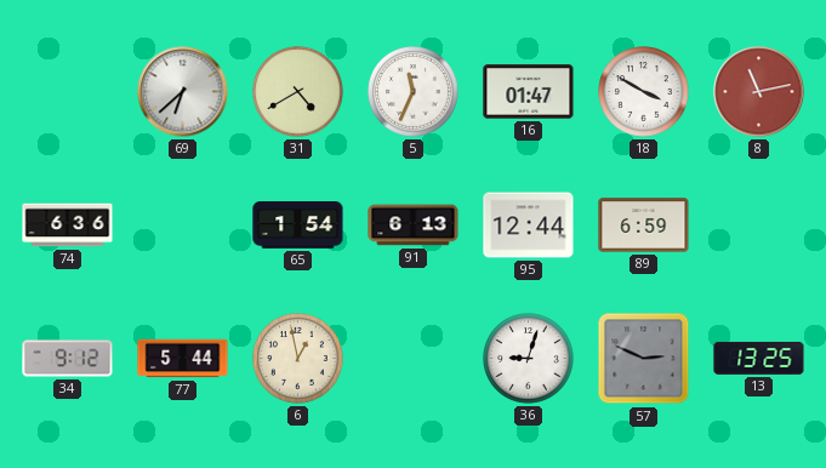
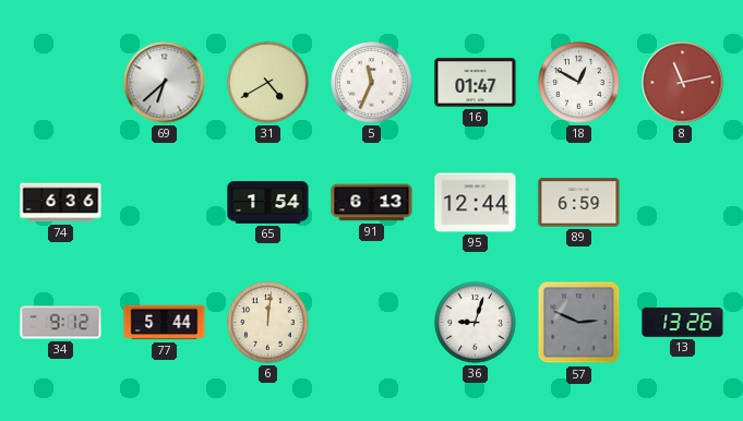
18: 3:50 -> 12:50 (579, 83)
6: 12:58 -> 12:01 (268, 323)
13: 13:25 -> 13:26 (683, 322)
